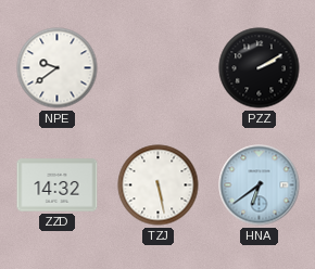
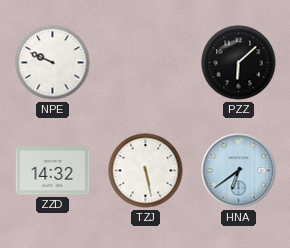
NPE: 9:39 -> 9:49 (53, 63)
PZZ: 2:10 -> 6:08 (239, 63)
